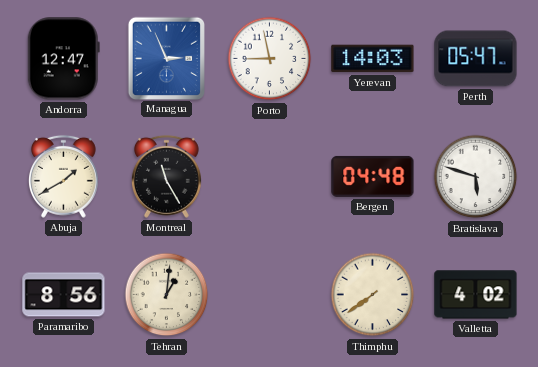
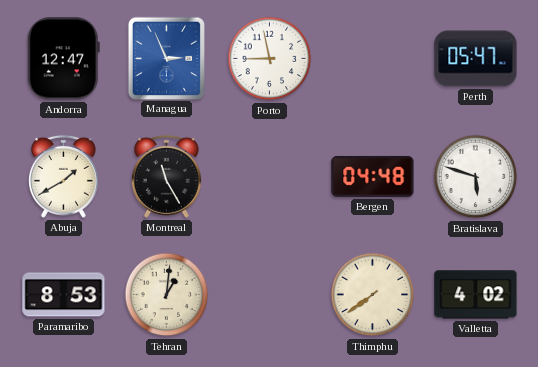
Yerevan: 14:03 -> none (373, 59)
Paramaribo: 8:56 -> 8:53 (64, 295)
